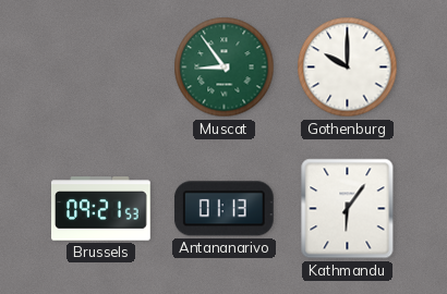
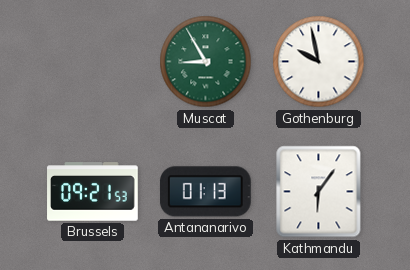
Muscat: 8:54 -> 8:55 (206, 62)
Gothenburg: 10:00 -> 9:58 (319, 62)
